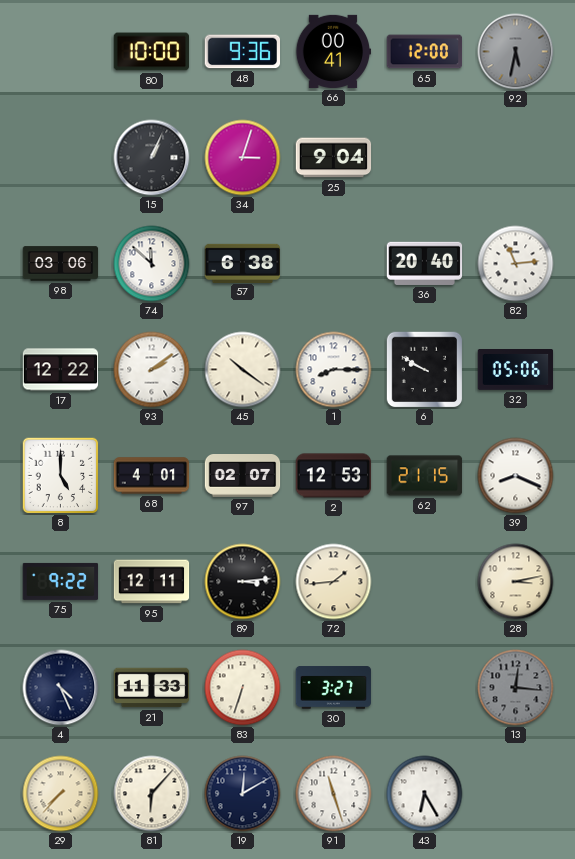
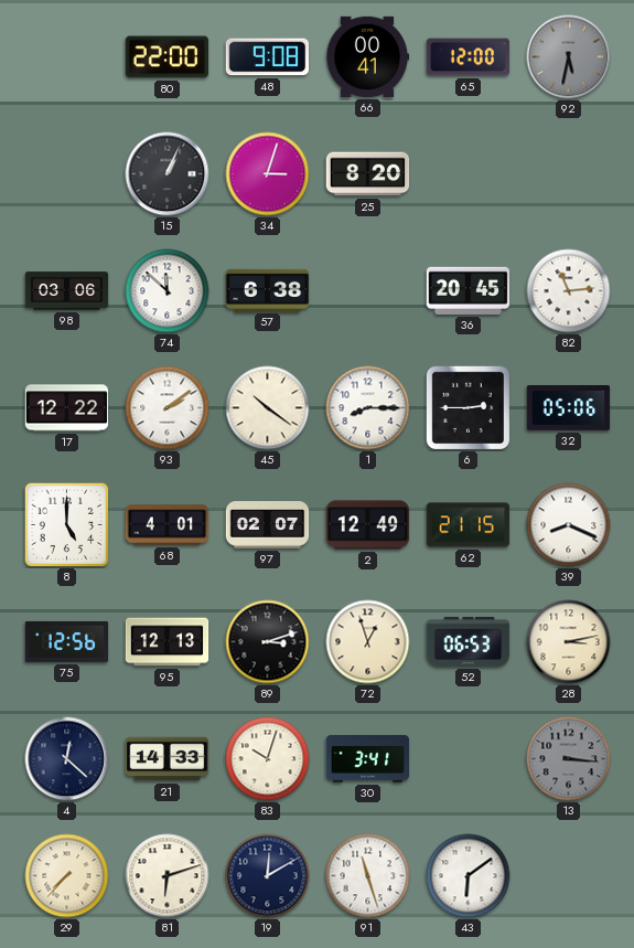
80: 10:00 -> 22:00 (168, 57)
48: 9:36 -> 9:08 (267, 57)
25: 9:04 -> 8:20 (368, 174)
36: 20:40 -> 20:45 (469, 290)
6: 9:50 -> 2:45 (468, 407)
2: 12:53 -> 12:49 (368, 525)
75: 9:22 -> 12:56 (67, 641)
95: 12:11 -> 12:13 (168, 642)
89: 3:14 -> 3:12 (268, 642)
72: 1:44 -> 12:57 (368, 642)
52: none -> 06:53 (469, 641)
4: 4:26 -> 12:22 (67, 759)
21: 11:33 -> 14:33 (168, 759)
83: 6:33 -> 10:03 (268, 759)
30: 3:27 -> 3:41 (368, 759)
13: 12:16 -> 3:16 (569, 759)
81: 6:07 -> 6:12 (168, 876)
43: 6:25 -> 6:09 (469, 876)
